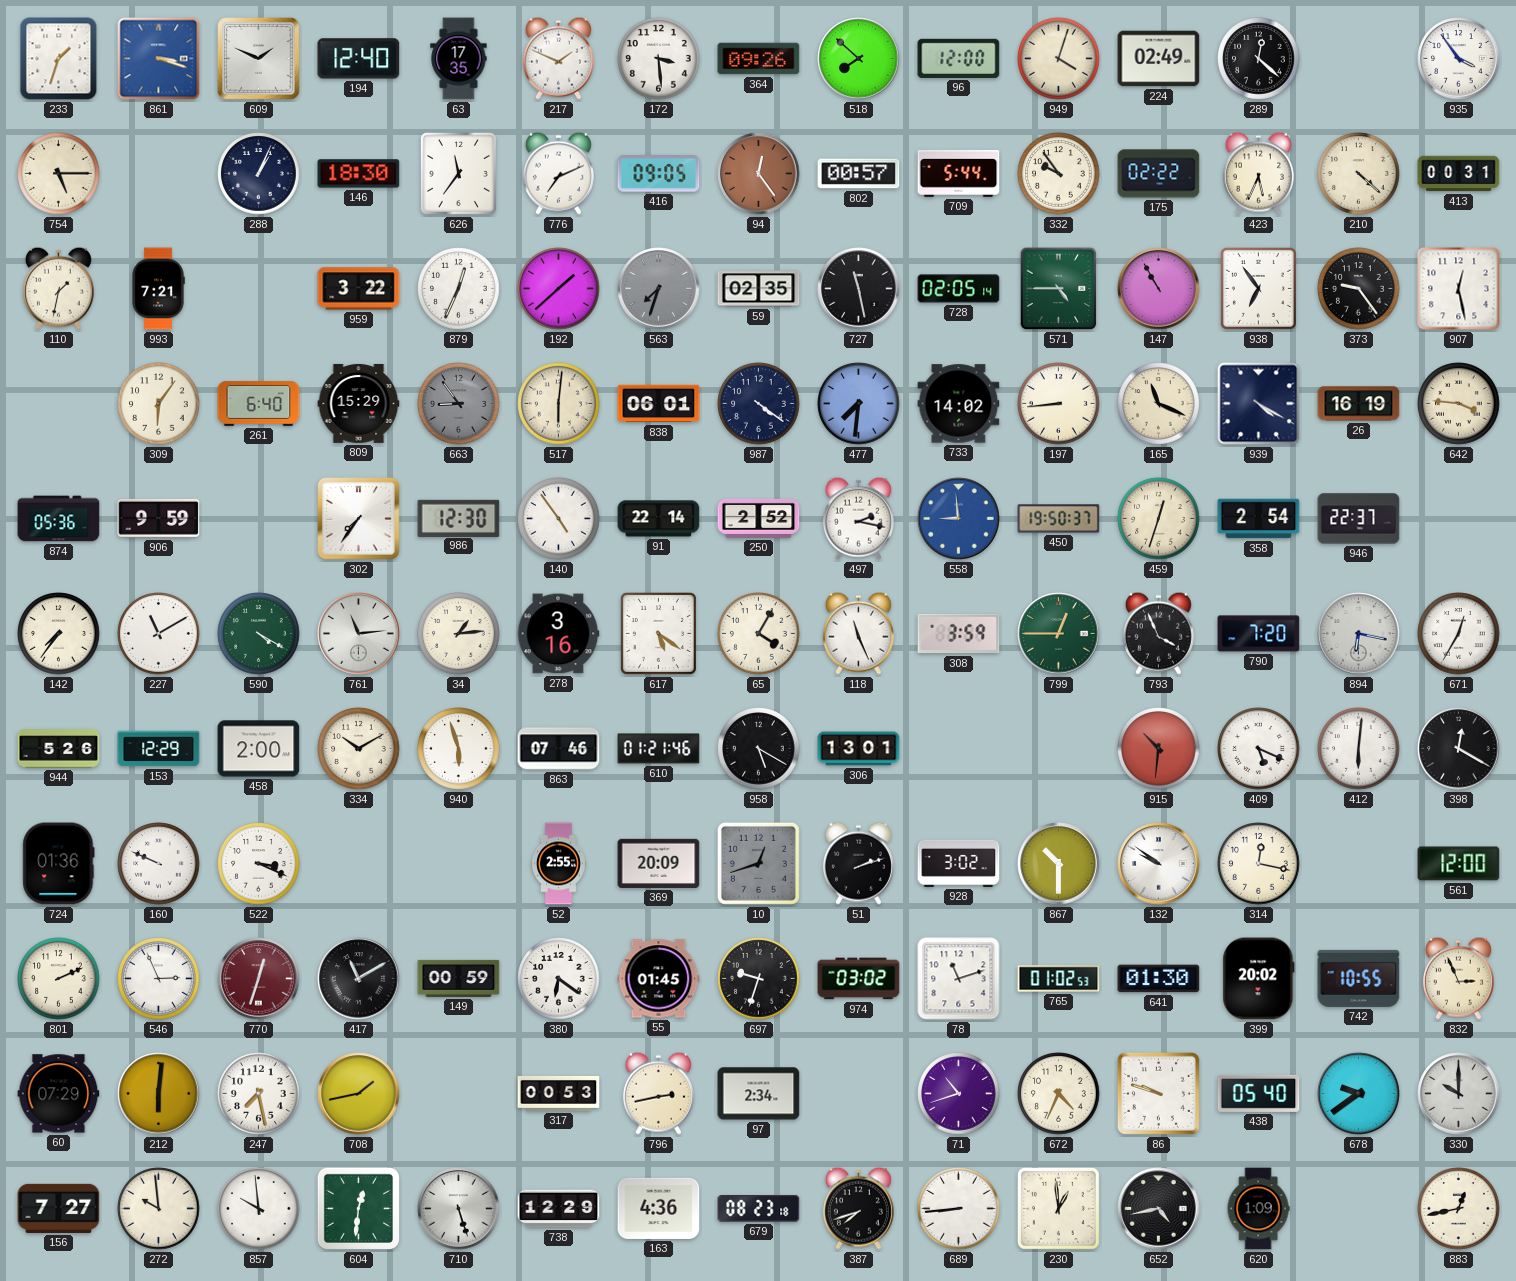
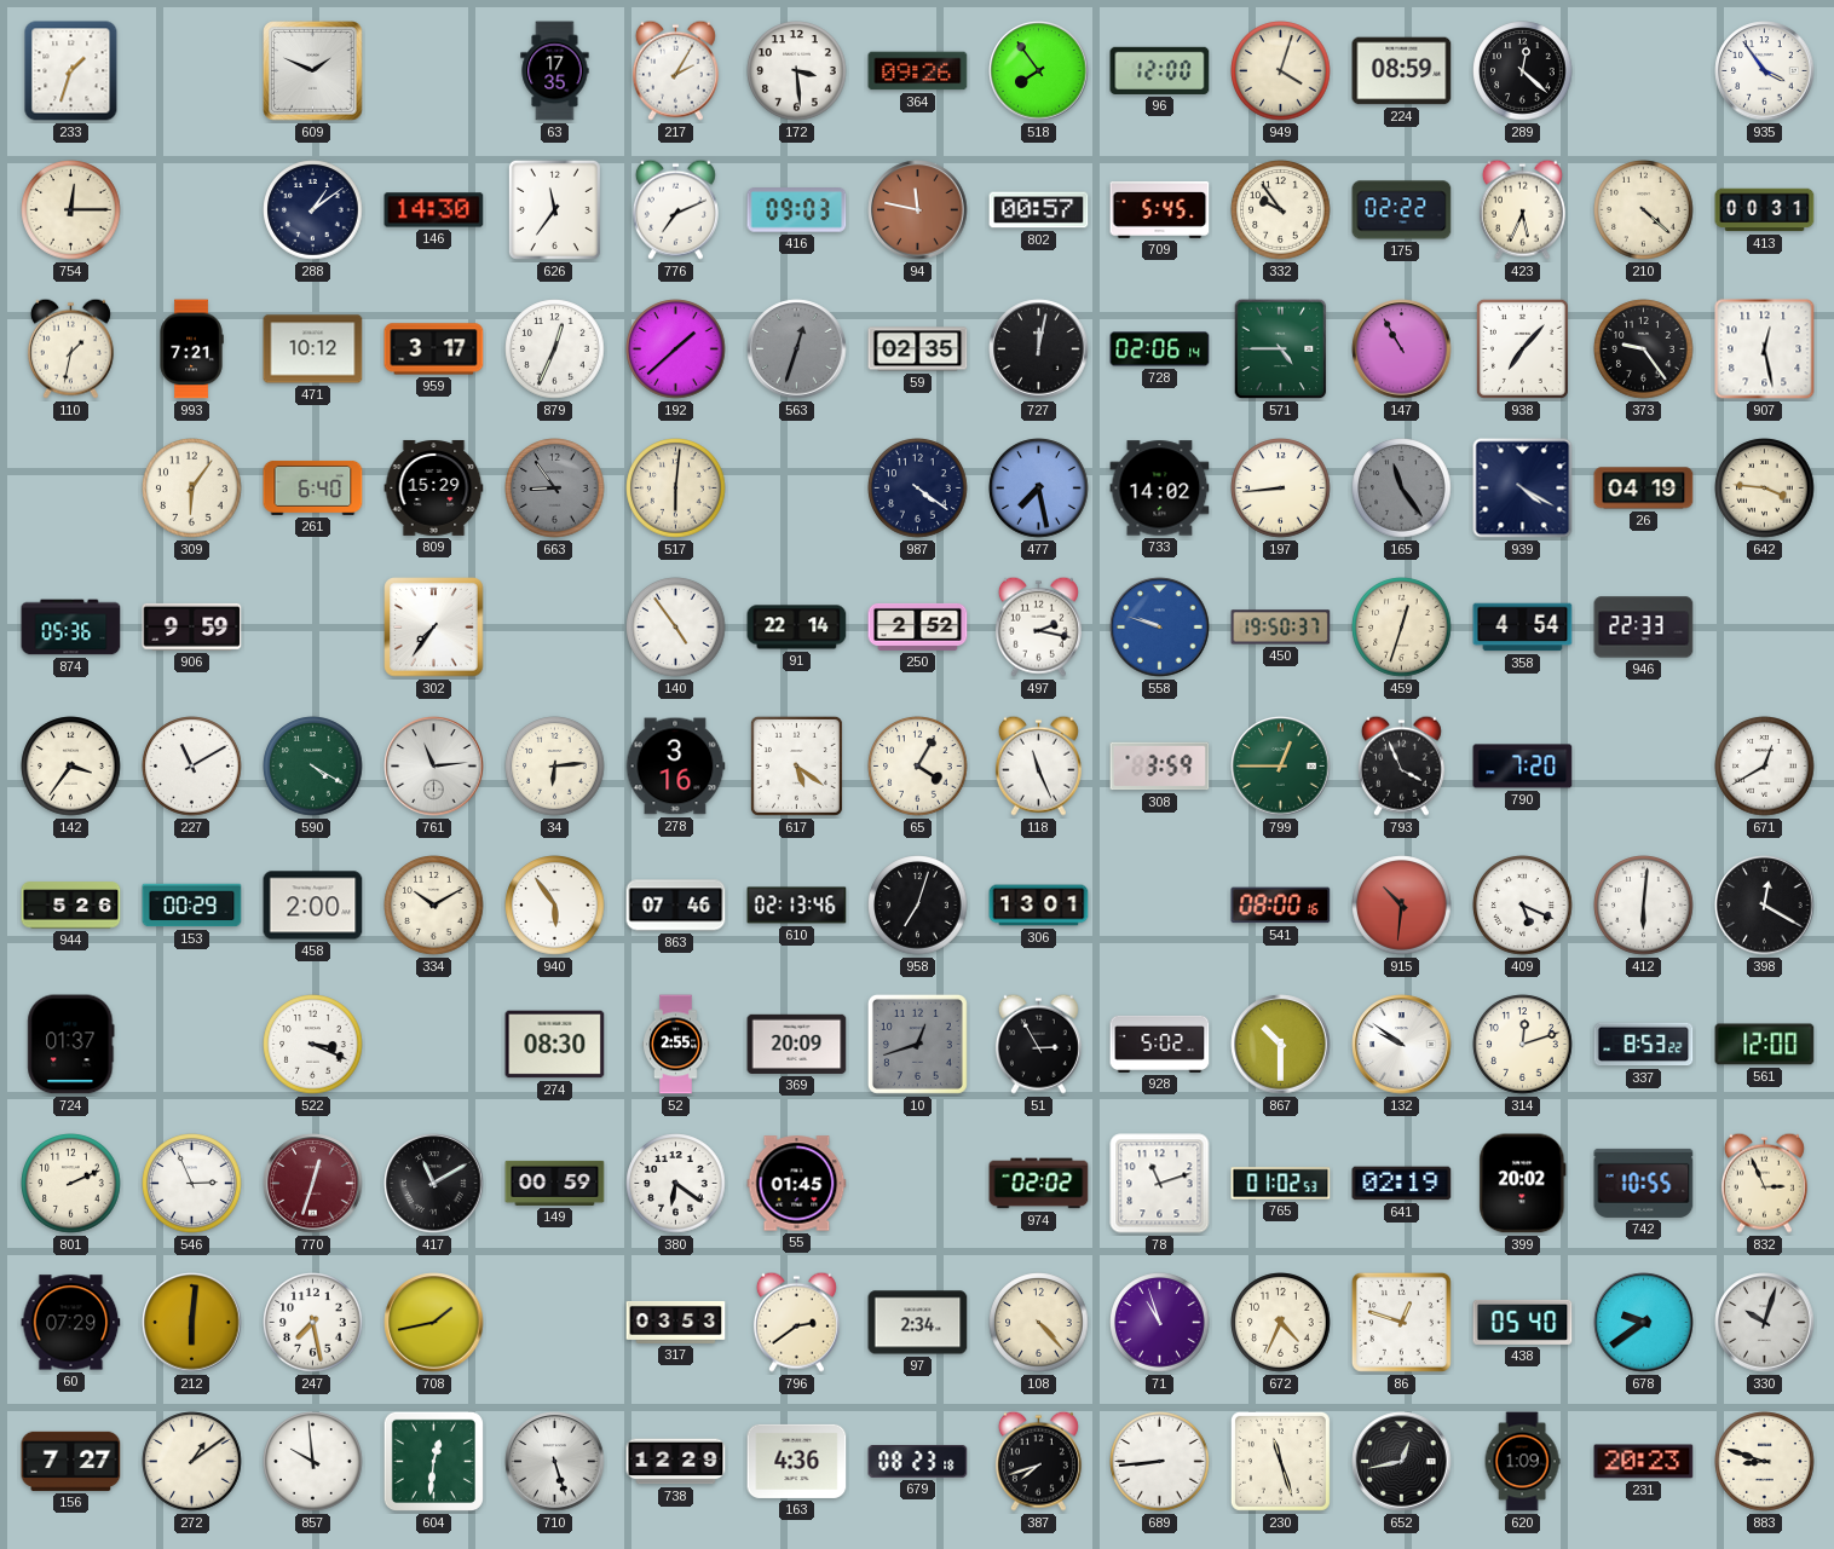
861: 3:18 -> none (159, 59)
194: 12:40 -> none (359, 59)
217: 1:49 -> 2:05 (675, 70)
518: 7:52 -> 7:54 (1039, 71)
224: 02:49 -> 08:59 (1402, 71)
754: 5:15 -> 12:15 (71, 210)
288: 1:04 -> 1:09 (313, 210)
146: 18:30 -> 14:30 (434, 210)
416: 09:05 -> 09:03 (797, 210)
94: 12:24 -> 11:47 (918, 210)
709: 5:44 -> 5:45 (1160, 209)
471: none -> 10:12 (313, 349)
959: 3:22 -> 3:17 (434, 349)
563: 7:33 -> 12:33 (797, 349)
727: 11:28 -> 12:02 (1039, 349)
728: 02:05 -> 02:06 (1160, 349)
938: 6:54 -> 7:07 (1522, 348)
838: 06:01 -> none (659, 404)
477: 7:31 -> 7:28 (1039, 489)
165: 11:19 -> 11:24 (1402, 489)
165 dial: cream -> grey (1402, 489)
26: 16:19 -> 04:19 (1644, 489)
986: 12:30 -> none (459, 518)
558: 8:59 -> 9:48 (1160, 628)
358: 2:54 -> 4:54 (1523, 628)
946: 22:37 -> 22:33 (1644, 628)
142: 7:36 -> 3:36 (71, 767)
34: 1:14 -> 6:14 (555, 767)
894: 6:17 -> none (1359, 634)
671: 12:35 -> 12:40 (1765, 767)
153: 12:29 -> 00:29 (192, 906)
940: 5:57 -> 5:54 (555, 906)
610: 01:21 -> 02:13 (797, 906)
958: 5:20 -> 7:03 (918, 906)
541: none -> 08:00 (1281, 906)
724: 01:36 -> 01:37 (71, 1045)
160: 9:49 -> none (159, 864)
274: none -> 08:30 (555, 1045)
51: 2:12 -> 2:55 (1038, 1044)
928: 3:02 -> 5:02 (1160, 1044)
314: 12:17 -> 12:12 (1523, 1045)
337: none -> 8:53 (1644, 1045)
697: 9:33 -> none (759, 979)
974: 03:02 -> 02:02 (1039, 1184)
641: 01:30 -> 02:19 (1402, 1184)
317: 00:53 -> 03:53 (676, 1322)
796: 2:43 -> 2:39 (796, 1322)
108: none -> 4:23 (1039, 1323)
71: 10:42 -> 10:57 (1160, 1323)
86: 9:48 -> 12:48 (1401, 1322)
330: 10:00 -> 10:03 (1765, 1323)
272: 9:59 -> 1:09 (192, 1462)
230: 12:59 -> 11:27 (1280, 1461)
652: 4:43 -> 12:43 (1402, 1462)
231: none -> 20:23 (1644, 1462)
883: 12:43 -> 8:48 (1765, 1462)
